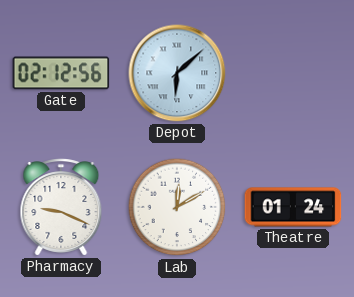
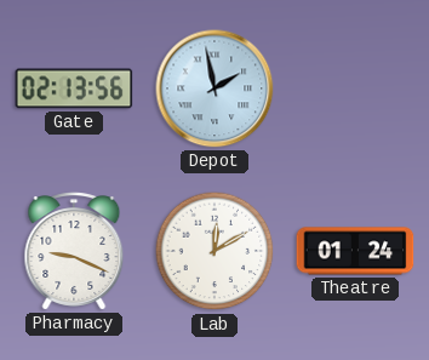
Gate: 02:12 -> 02:13 (74, 88)
Depot: 6:08 -> 1:58 (215, 88)
